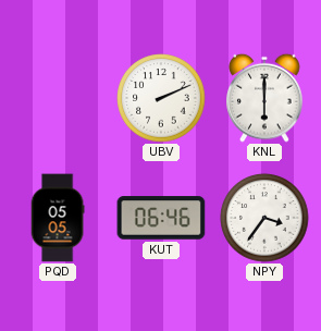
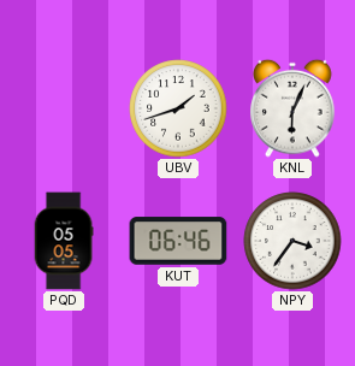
UBV: 2:11 -> 1:42 (178, 108)
KNL: 6:00 -> 6:04 (292, 108)
